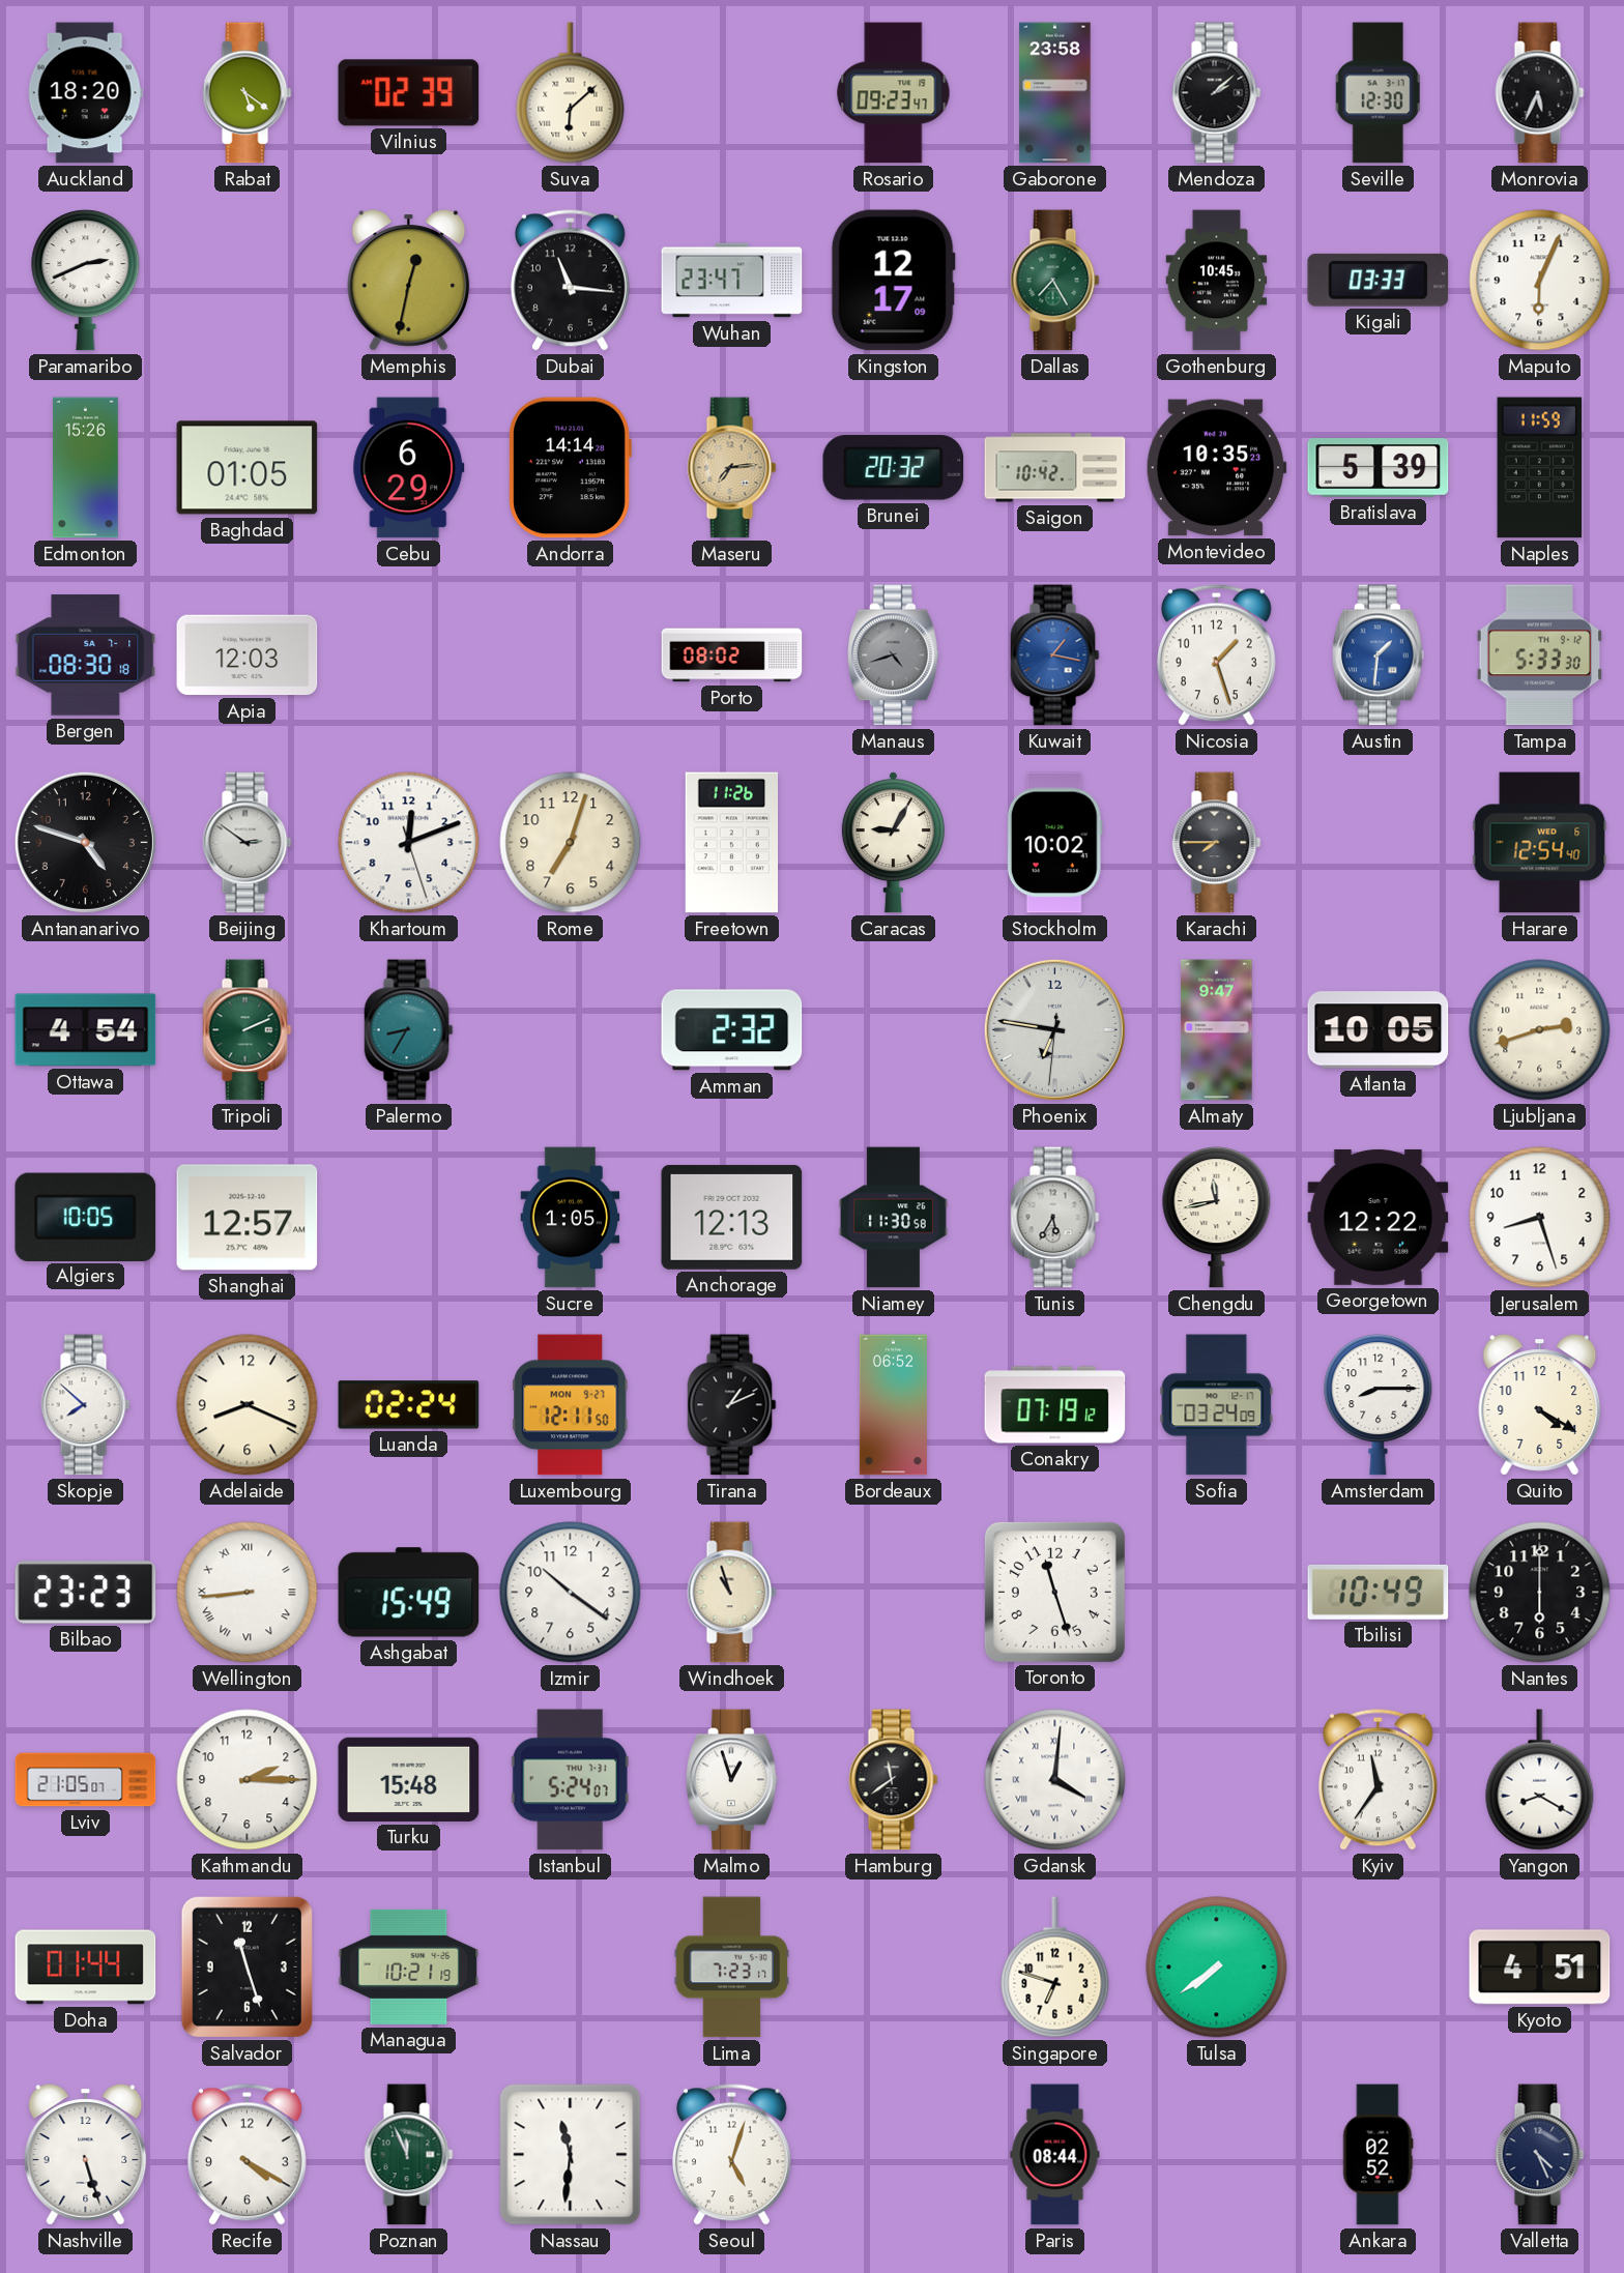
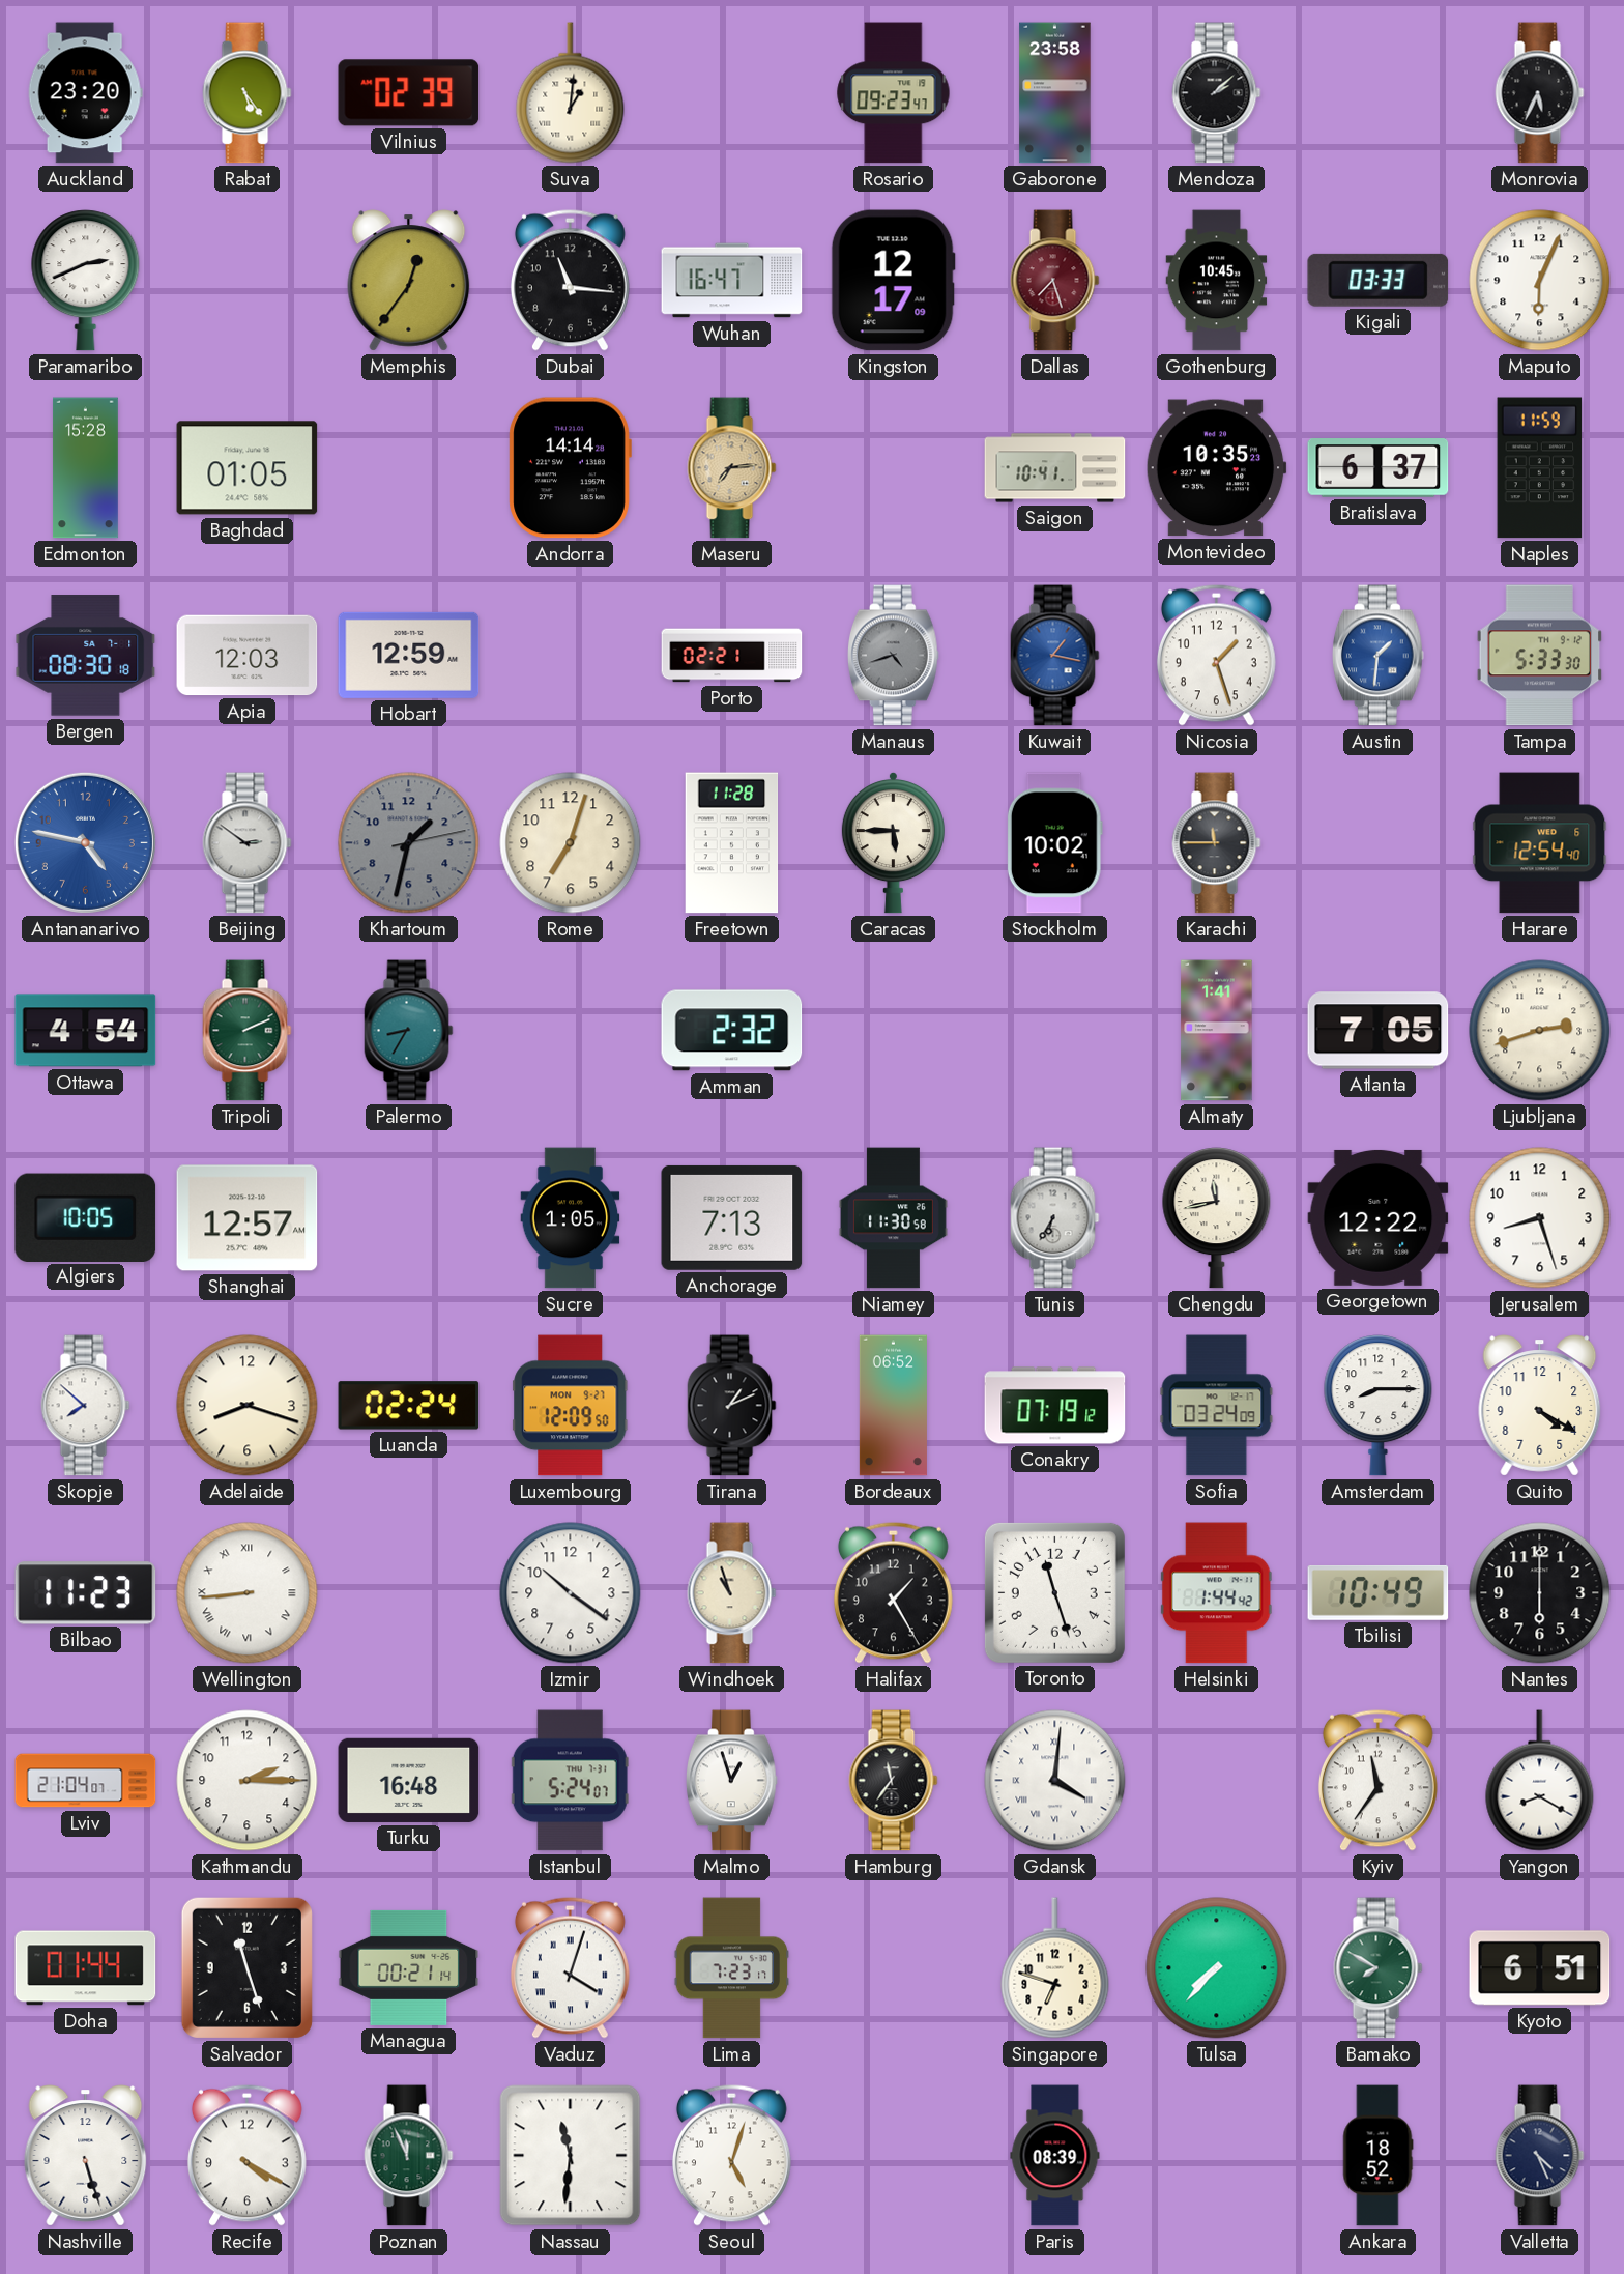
Auckland: 18:20 -> 23:20 (85, 93)
Rabat: 5:21 -> 5:24 (248, 93)
Suva: 6:08 -> 1:01 (571, 93)
Seville: 12:30 -> none (1378, 93)
Memphis: 12:32 -> 12:36 (409, 281)
Wuhan: 23:47 -> 16:47 (732, 281)
Dallas: 7:25 -> 7:27 (1055, 281)
Dallas dial: green -> burgundy (1055, 281)
Edmonton: 15:26 -> 15:28 (85, 468)
Cebu: 6:29 -> none (409, 468)
Brunei: 20:32 -> none (894, 468)
Saigon: 10:42 -> 10:41 (1055, 468)
Bratislava: 5:39 -> 6:37 (1379, 468)
Hobart: none -> 12:59 (409, 655)
Porto: 08:02 -> 02:21 (732, 656)
Antananarivo: 4:48 -> 4:47 (85, 842)
Antananarivo dial: black -> blue (85, 842)
Khartoum: 12:11 -> 1:32 (409, 843)
Khartoum dial: white -> grey (409, 843)
Freetown: 11:26 -> 11:28 (732, 843)
Caracas: 9:05 -> 5:45 (893, 842)
Karachi: 7:45 -> 11:45 (1217, 843)
Phoenix: 6:46 -> none (1054, 1029)
Almaty: 9:47 -> 1:41 (1217, 1031)
Atlanta: 10:05 -> 7:05 (1379, 1031)
Anchorage: 12:13 -> 7:13 (732, 1217)
Tunis: 5:35 -> 6:35 (1055, 1218)
Adelaide: 8:19 -> 8:18 (248, 1406)
Luxembourg: 12:11 -> 12:09 (571, 1406)
Bilbao: 23:23 -> 11:23 (86, 1593)
Ashgabat: 15:49 -> none (409, 1593)
Halifax: none -> 1:25 (893, 1592)
Helsinki: none -> 1:44 (1216, 1593)
Lviv: 21:05 -> 21:04 (86, 1781)
Turku: 15:48 -> 16:48 (409, 1780)
Hamburg: 11:39 -> 11:36 (894, 1781)
Managua: 10:21 -> 00:21 (409, 1967)
Vaduz: none -> 4:03 (570, 1967)
Tulsa: 7:39 -> 7:37 (1217, 1968)
Bamako: none -> 7:50 (1379, 1968)
Kyoto: 4:51 -> 6:51 (1540, 1968)
Paris: 08:44 -> 08:39 (1055, 2156)
Ankara: 02:52 -> 18:52 (1378, 2156)
